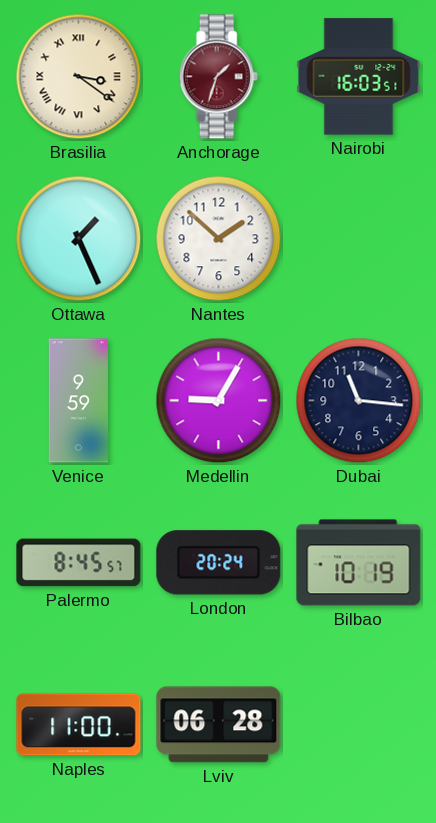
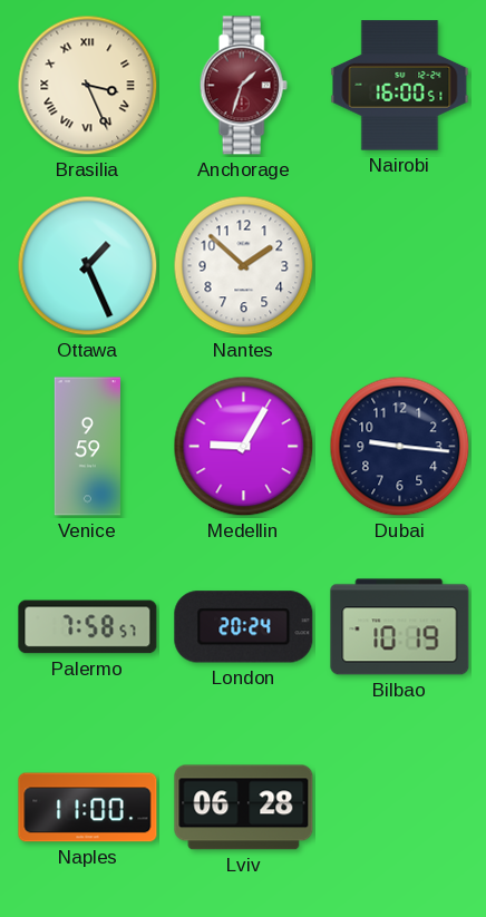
Brasilia: 3:21 -> 3:26 (88, 86)
Nairobi: 16:03 -> 16:00 (400, 86)
Dubai: 11:16 -> 9:16 (400, 447)
Palermo: 8:45 -> 7:58 (88, 627)
